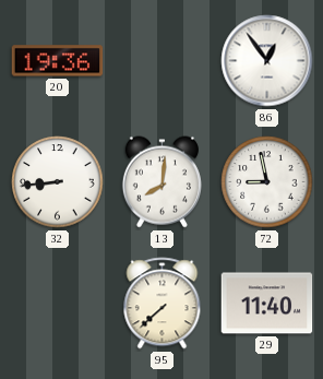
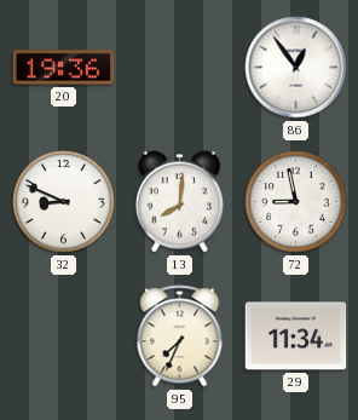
32: 8:44 -> 8:49 (64, 202)
95: 7:38 -> 7:34 (180, 336)
29: 11:40 -> 11:34 (296, 336)
